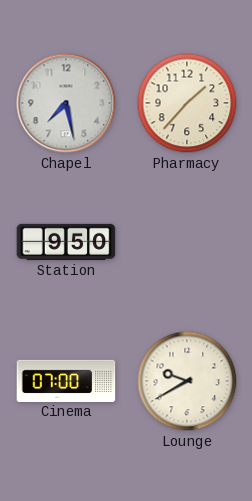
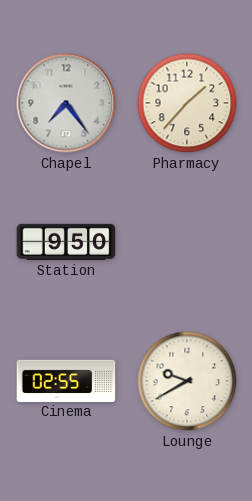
Chapel: 7:28 -> 7:24 (66, 103)
Cinema: 07:00 -> 02:55 (66, 380)
